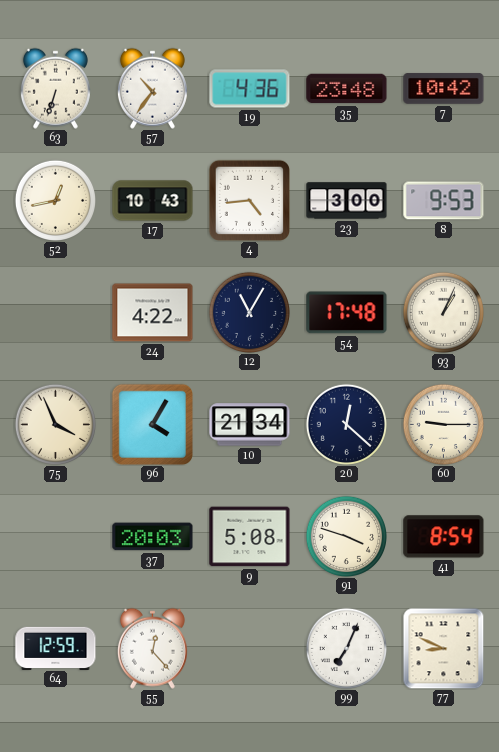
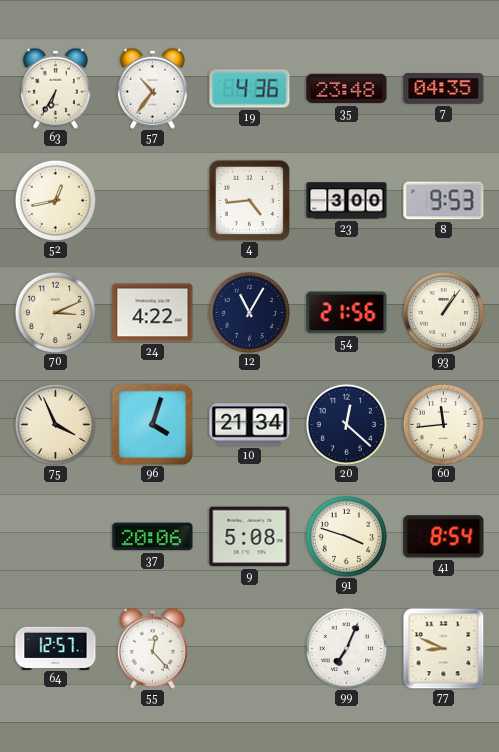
63: 6:33 -> 6:35 (55, 88)
7: 10:42 -> 04:35 (444, 89)
17: 10:43 -> none (153, 201)
70: none -> 3:11 (55, 312)
54: 17:48 -> 21:56 (347, 313)
93: 1:04 -> 1:06 (443, 312)
96: 4:05 -> 4:03 (152, 424)
60: 9:15 -> 11:44 (443, 424)
37: 20:03 -> 20:06 (153, 537)
64: 12:59 -> 12:57 (56, 648)
